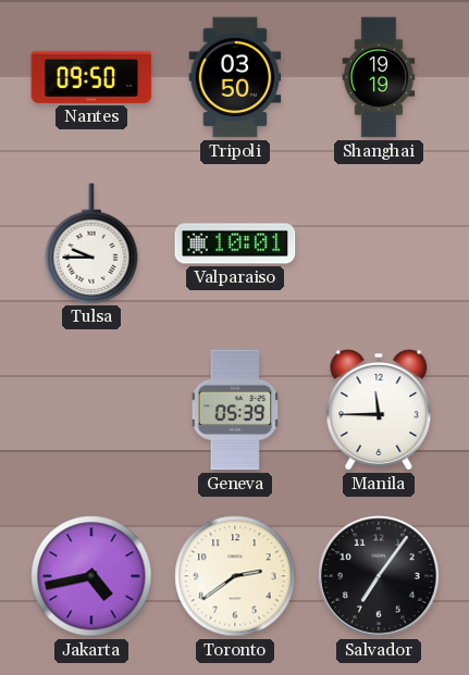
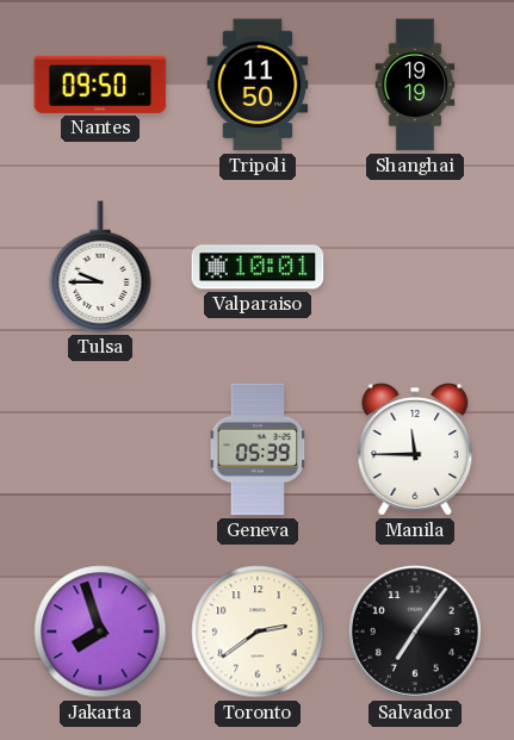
Tripoli: 03:50 -> 11:50 (258, 85)
Jakarta: 4:43 -> 7:57 (100, 632)
